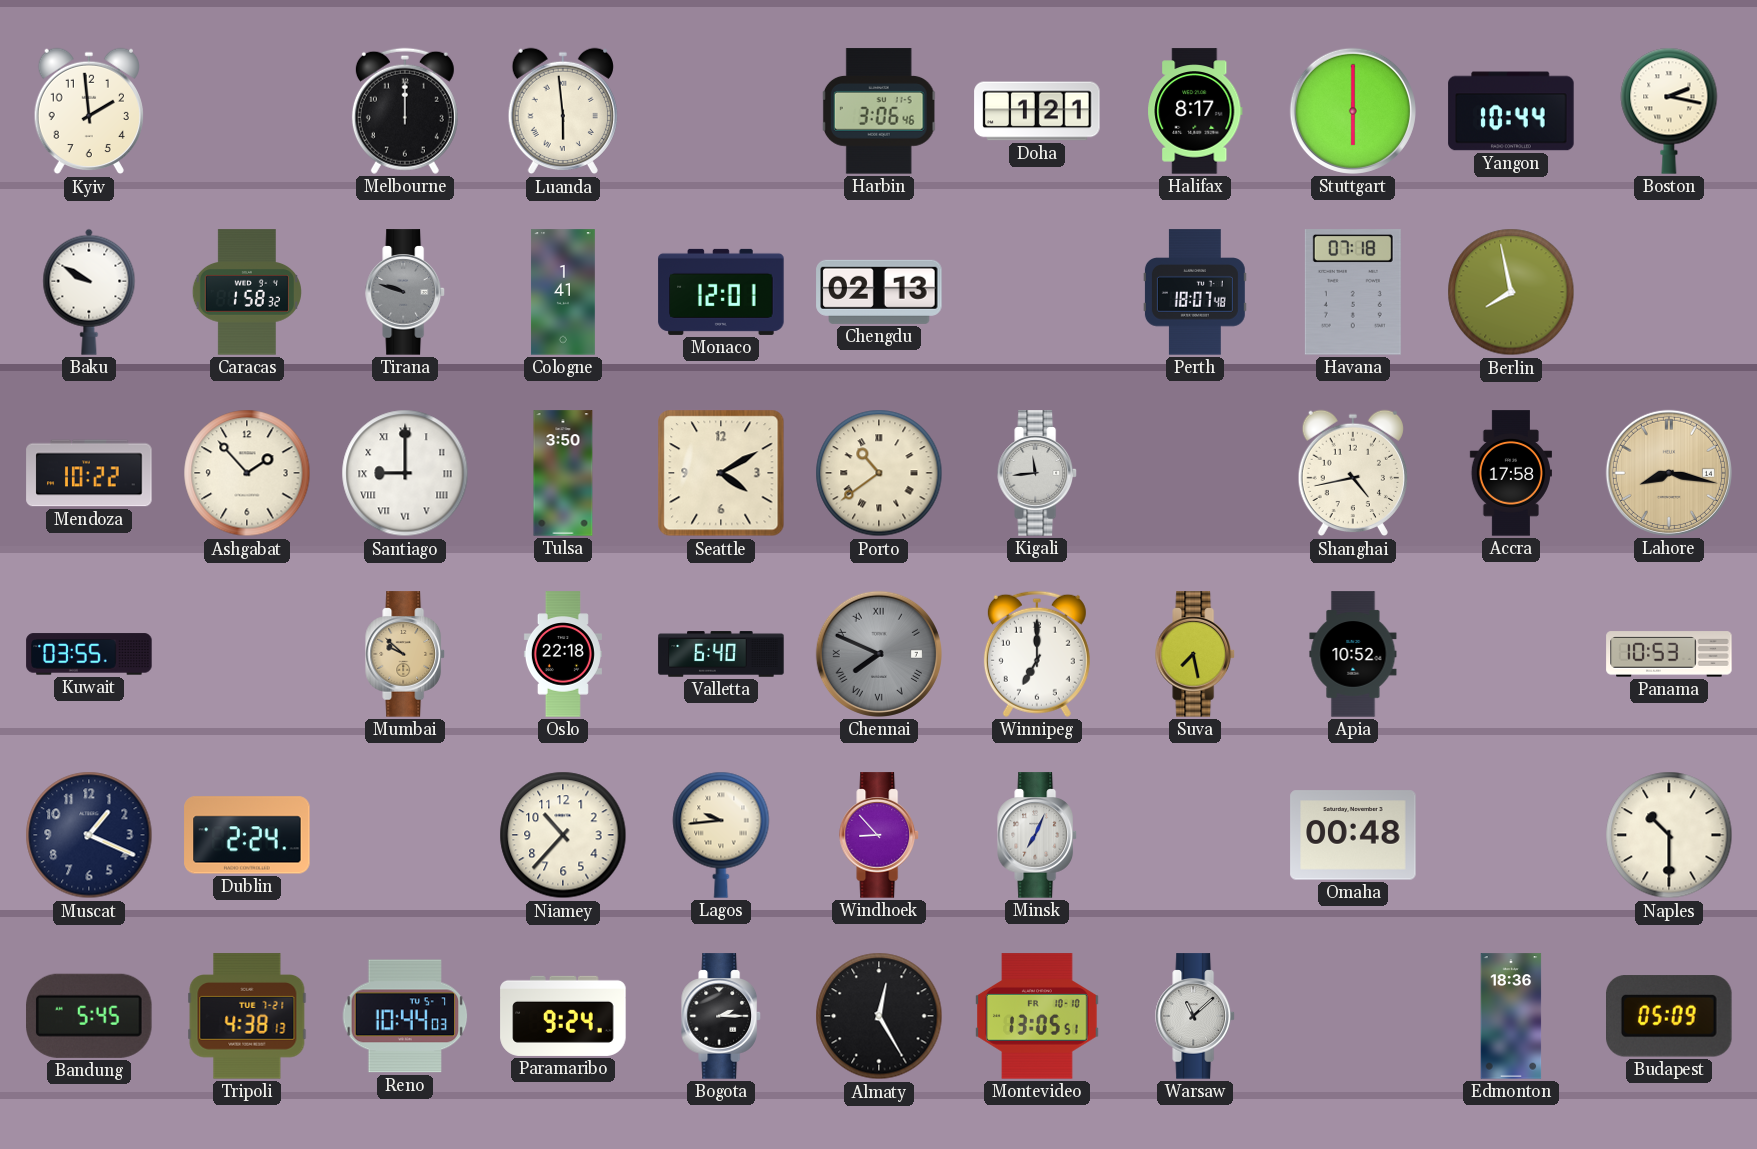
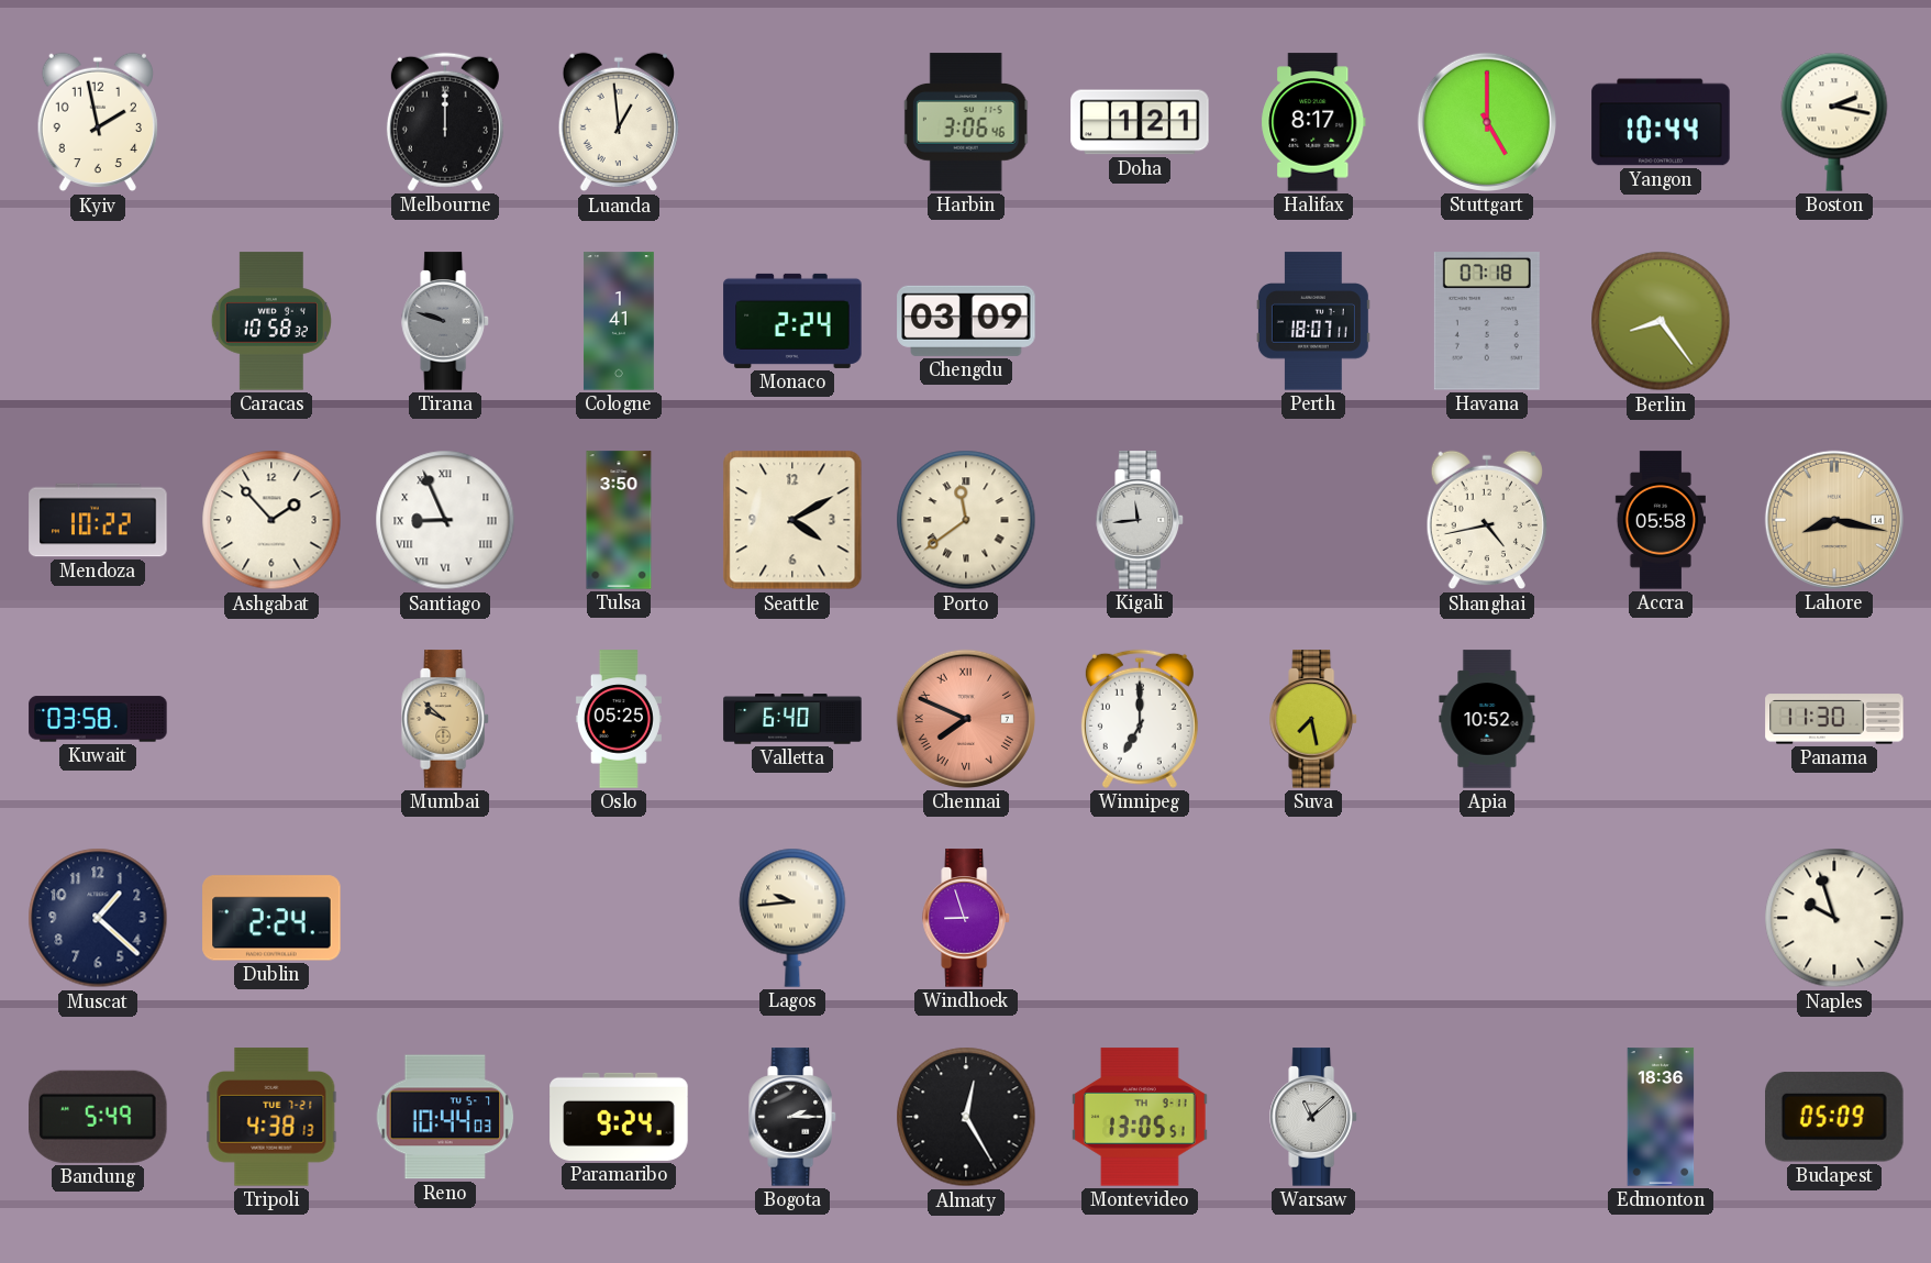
Kyiv: 1:59 -> 1:58 (98, 122)
Luanda: 5:59 -> 12:59 (619, 122)
Stuttgart: 6:00 -> 5:00 (1487, 122)
Baku: 9:50 -> none (89, 292)
Caracas: 1:58 -> 10:58 (271, 321)
Monaco: 12:01 -> 2:24 (792, 321)
Chengdu: 02:13 -> 03:09 (966, 321)
Perth: 18:07:48 -> 18:07:11 (1313, 321)
Berlin: 7:58 -> 8:24 (1661, 321)
Santiago: 9:00 -> 8:56 (445, 520)
Porto: 10:39 -> 11:39 (966, 520)
Accra: 17:58 -> 05:58 (1660, 520)
Kuwait: 03:55 -> 03:58 (98, 719)
Oslo: 22:18 -> 05:25 (619, 719)
Chennai dial: grey -> salmon (966, 719)
Panama: 10:53 -> 11:30 (1834, 719)
Muscat: 1:19 -> 1:22 (98, 918)
Niamey: 10:37 -> none (563, 835)
Windhoek: 8:53 -> 8:57 (966, 918)
Minsk: 7:04 -> none (1037, 835)
Omaha: 00:48 -> none (1353, 835)
Naples: 10:30 -> 9:57 (1834, 918)
Bandung: 5:45 -> 5:49 (99, 1117)
Montevideo date: FR 10-10 -> TH 9-11 (1140, 1117)
